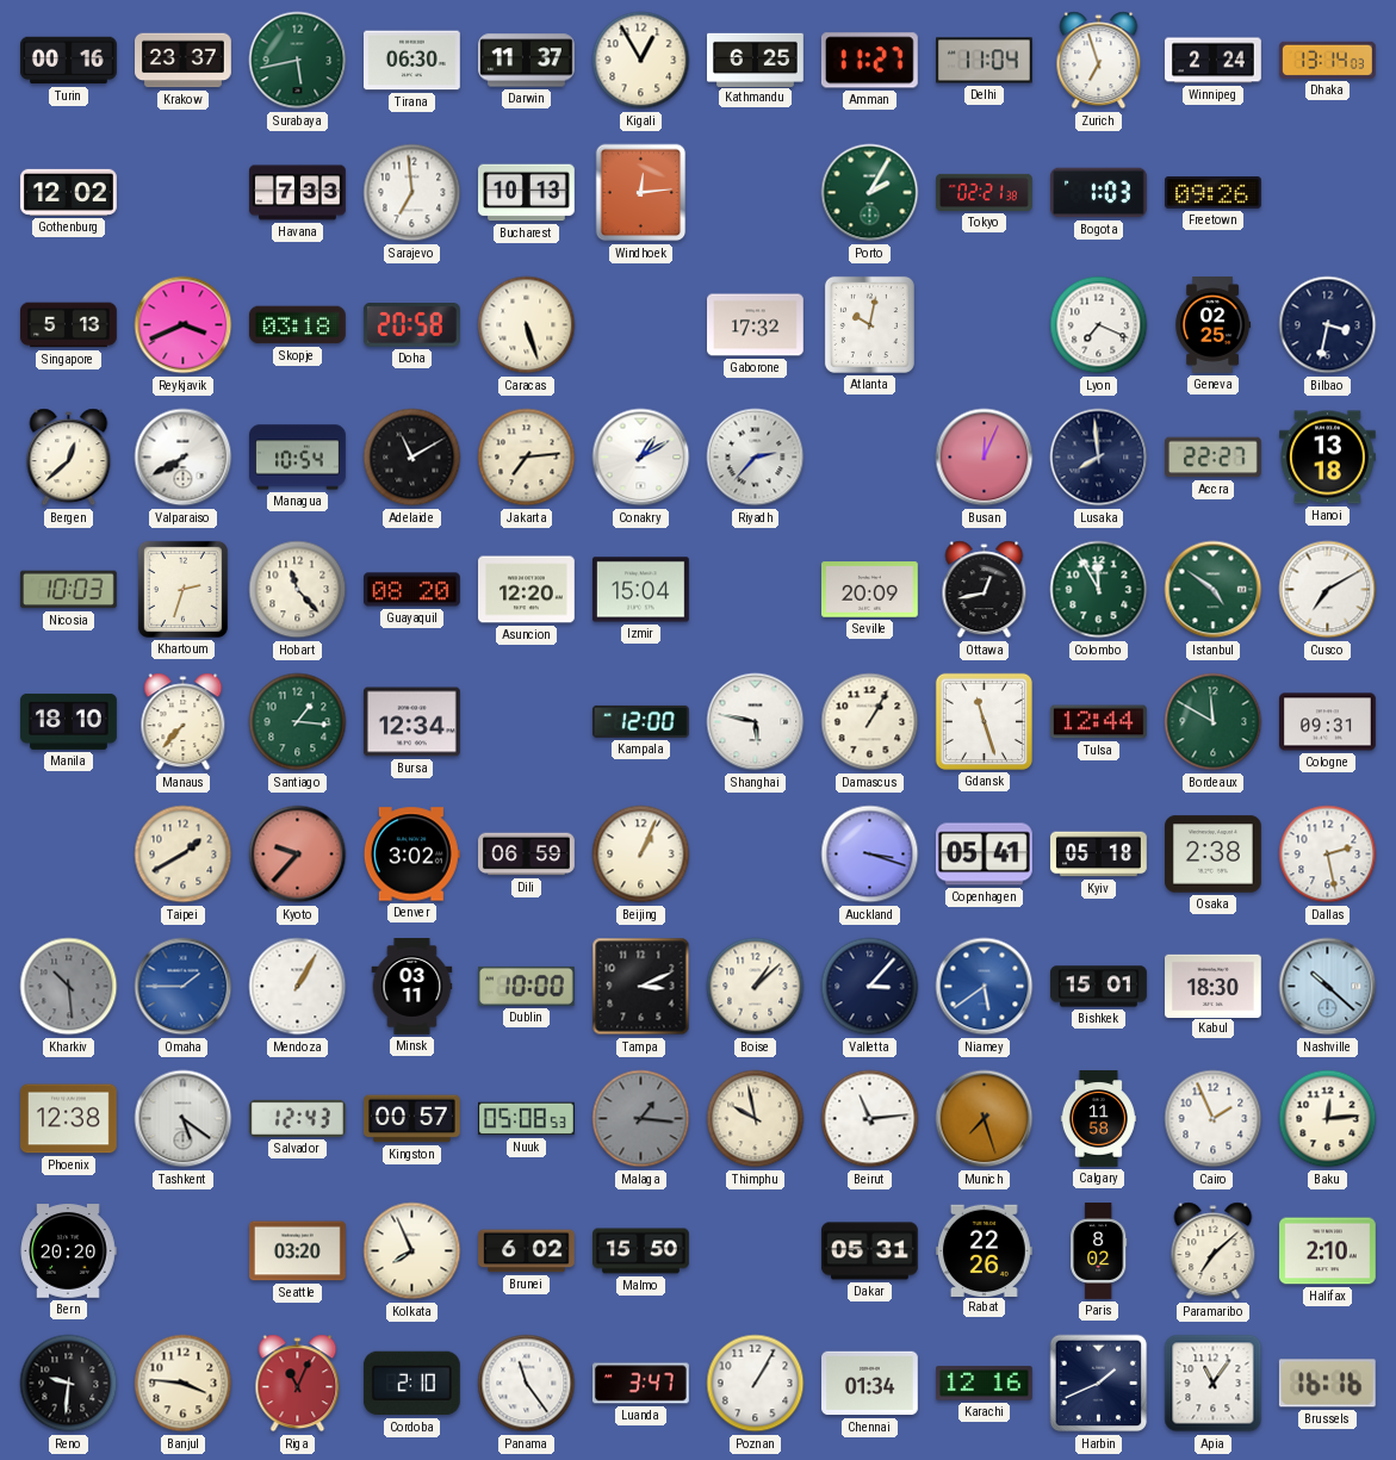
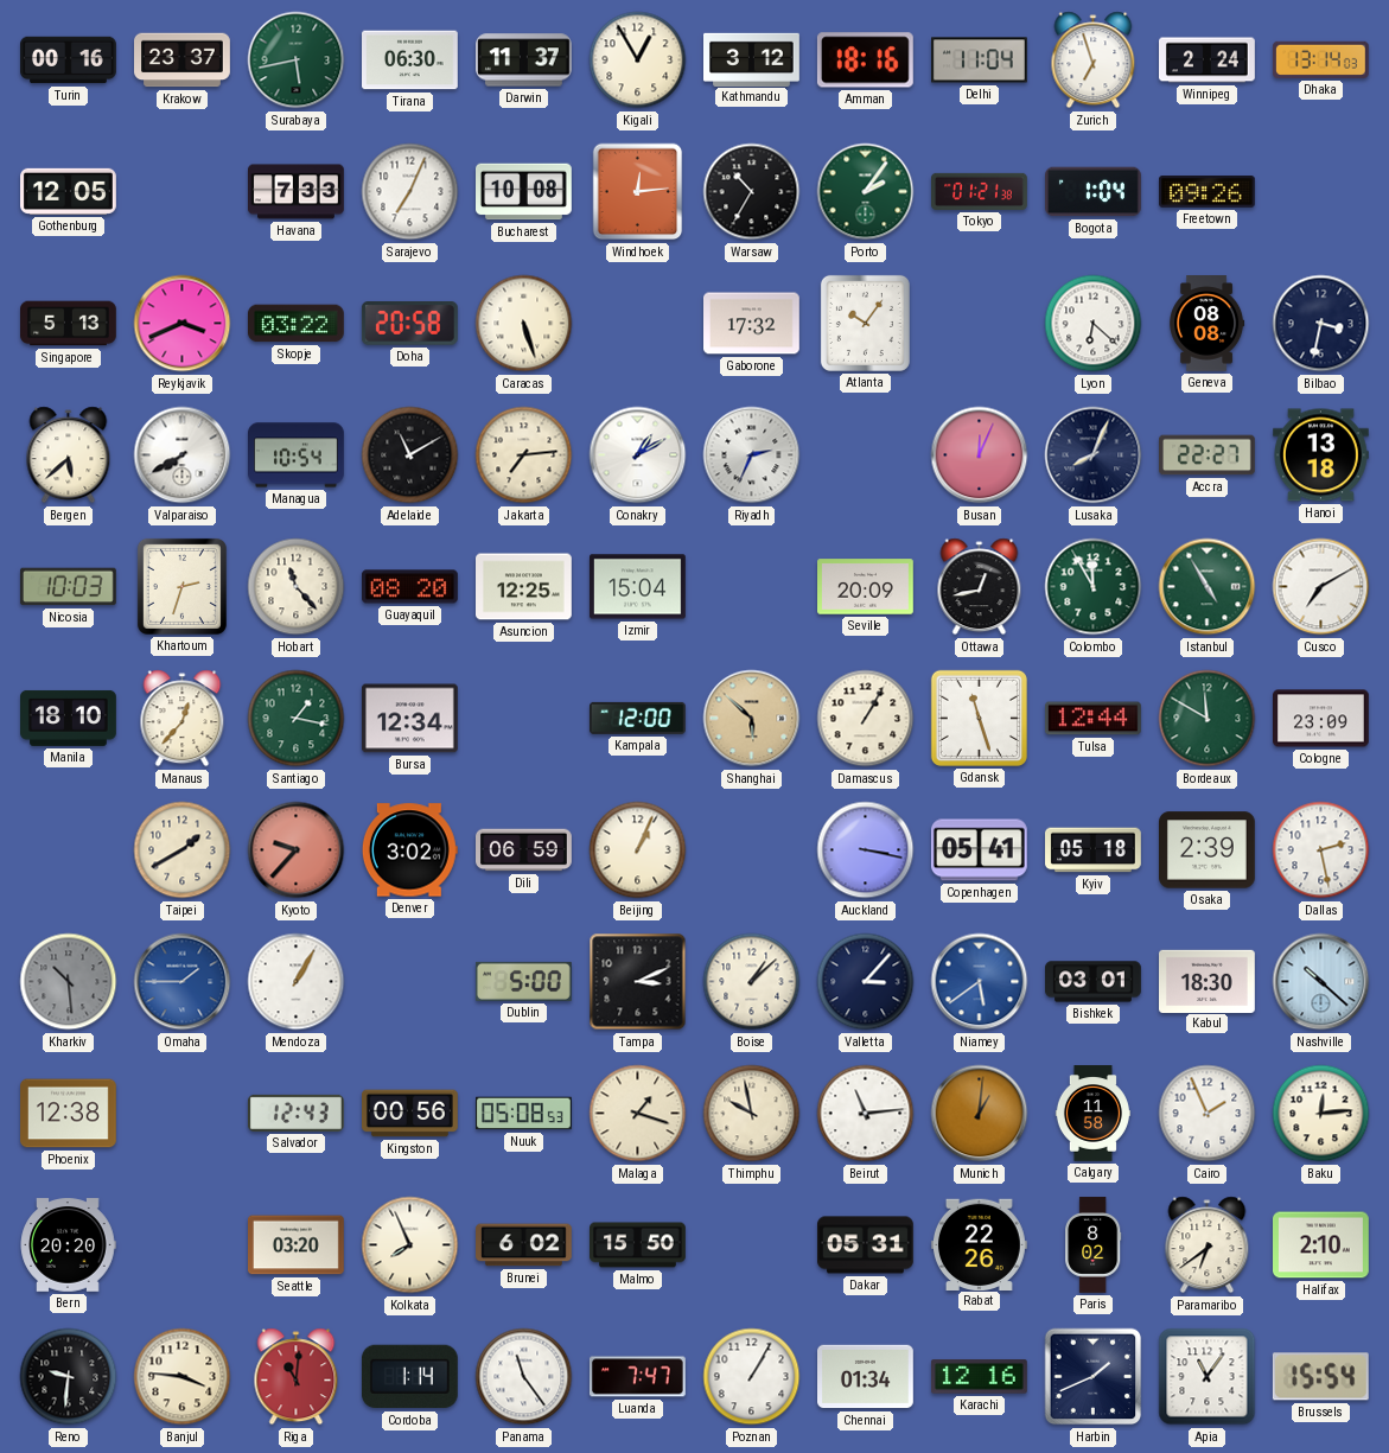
Kathmandu: 6:25 -> 3:12 (752, 59)
Amman: 11:27 -> 18:16 (865, 60)
Gothenburg: 12:02 -> 12:05 (69, 191)
Sarajevo: 6:59 -> 7:04 (410, 192)
Bucharest: 10:13 -> 10:08 (524, 192)
Warsaw: none -> 10:35 (752, 192)
Porto: 2:05 -> 2:06 (866, 192)
Tokyo: 02:21 -> 01:21 (980, 191)
Bogota: 1:03 -> 1:04 (1094, 192)
Skopje: 03:18 -> 03:22 (295, 324)
Atlanta: 10:02 -> 10:06 (865, 323)
Lyon: 7:19 -> 6:22 (1094, 324)
Geneva: 02:25 -> 08:08 (1208, 324)
Bergen: 12:38 -> 5:38 (69, 455)
Riyadh: 2:37 -> 2:34 (752, 455)
Lusaka: 7:59 -> 8:04 (1094, 455)
Asuncion: 12:20 -> 12:25 (524, 587)
Istanbul: 4:51 -> 4:55 (1208, 587)
Manaus: 7:37 -> 12:37 (183, 719)
Santiago: 1:16 -> 1:17 (297, 719)
Shanghai: 5:47 -> 5:52 (752, 719)
Shanghai dial: white -> champagne (752, 719)
Cologne: 09:31 -> 23:09 (1321, 719)
Auckland: 3:18 -> 3:17 (866, 850)
Osaka: 2:38 -> 2:39 (1208, 850)
Minsk: 03:11 -> none (412, 987)
Dublin: 10:00 -> 5:00 (523, 981)
Bishkek: 15:01 -> 03:01 (1094, 982)
Tashkent: 5:21 -> none (184, 1119)
Kingston: 00:57 -> 00:56 (410, 1114)
Malaga: 1:16 -> 1:18 (638, 1114)
Malaga dial: grey -> cream (638, 1114)
Munich: 7:27 -> 1:01 (980, 1114)
Paramaribo: 7:08 -> 6:39 (1208, 1245)
Riga: 11:04 -> 11:01 (297, 1377)
Cordoba: 2:10 -> 1:14 (409, 1377)
Luanda: 3:47 -> 7:47 (638, 1377)
Brussels: 16:16 -> 15:54 (1320, 1377)
